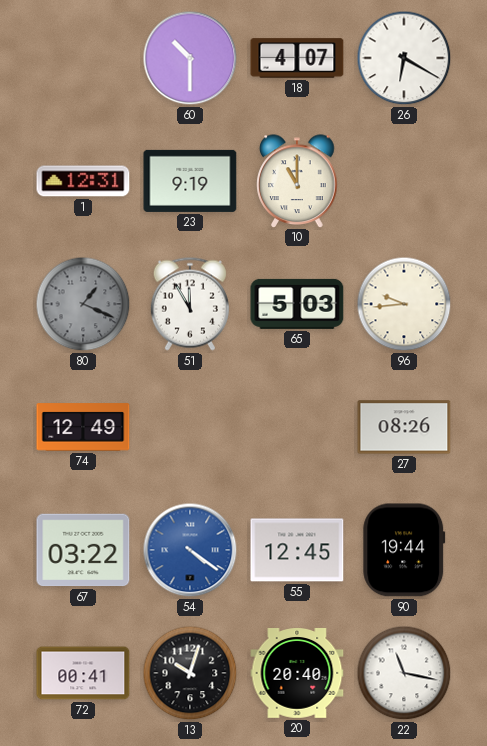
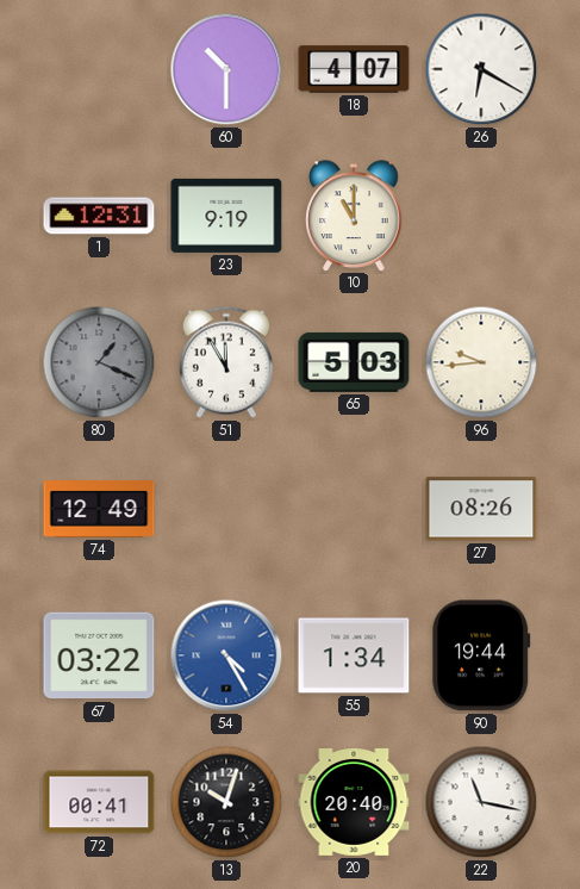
54: 4:21 -> 4:25 (226, 655)
55: 12:45 -> 1:34 (354, 655)
